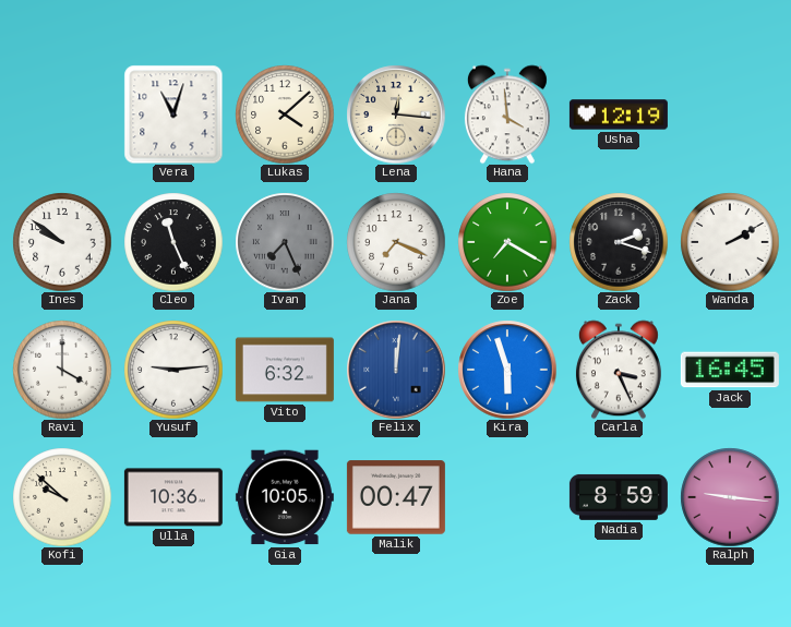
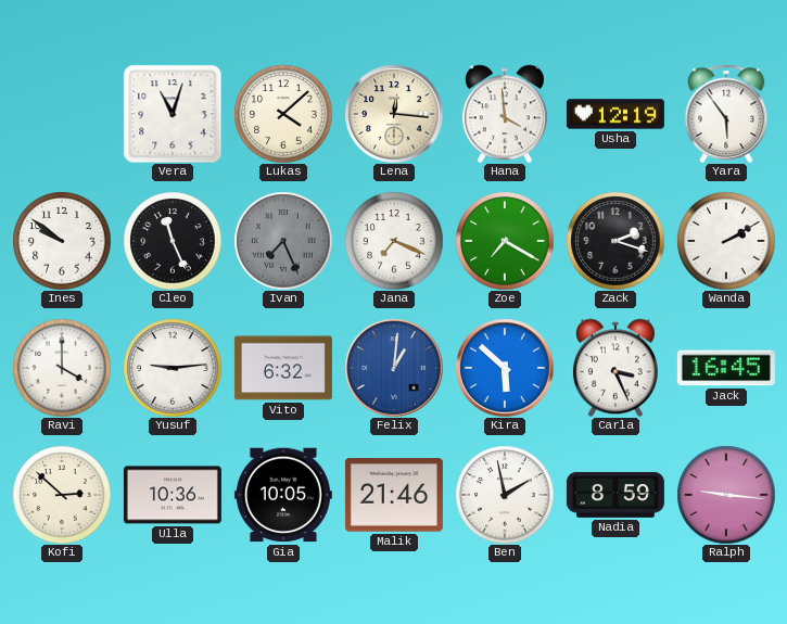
Yara: none -> 5:54 (726, 114)
Felix: 12:01 -> 1:01 (394, 368)
Kira: 5:57 -> 5:52 (505, 368)
Kofi: 9:52 -> 2:52 (62, 495)
Malik: 00:47 -> 21:46 (394, 495)
Ben: none -> 1:58 (505, 495)
